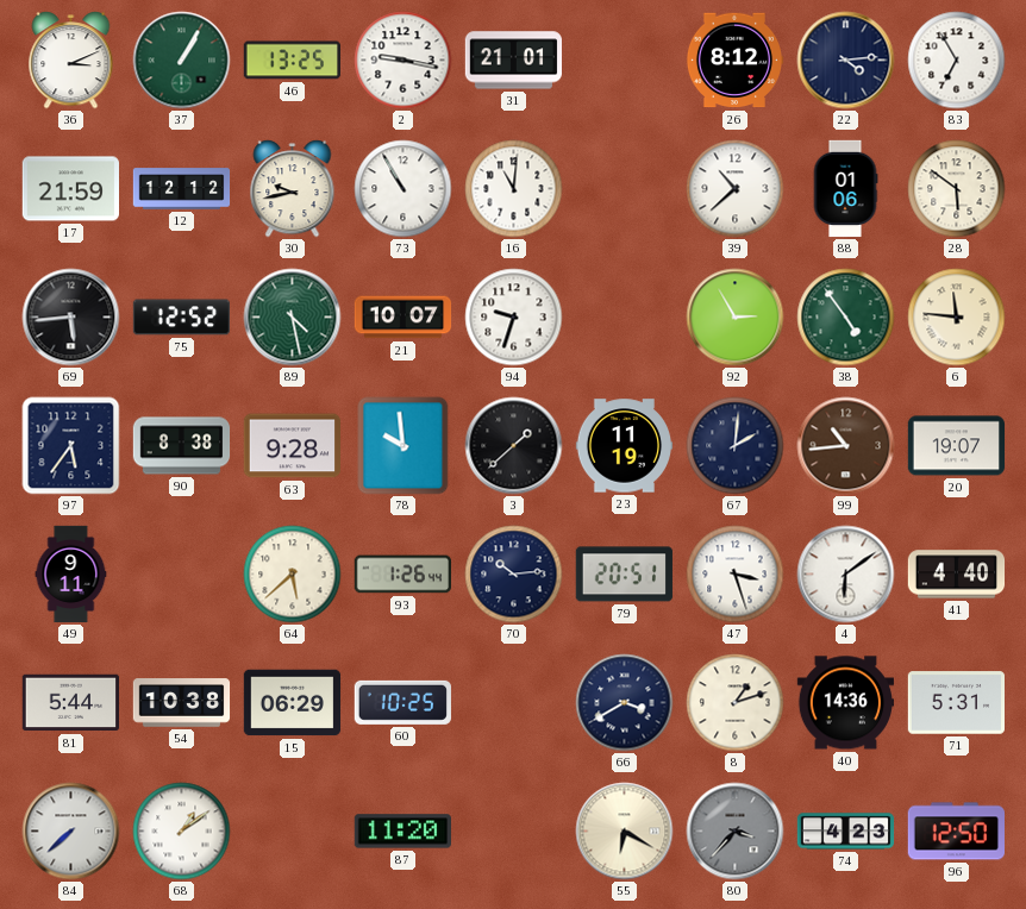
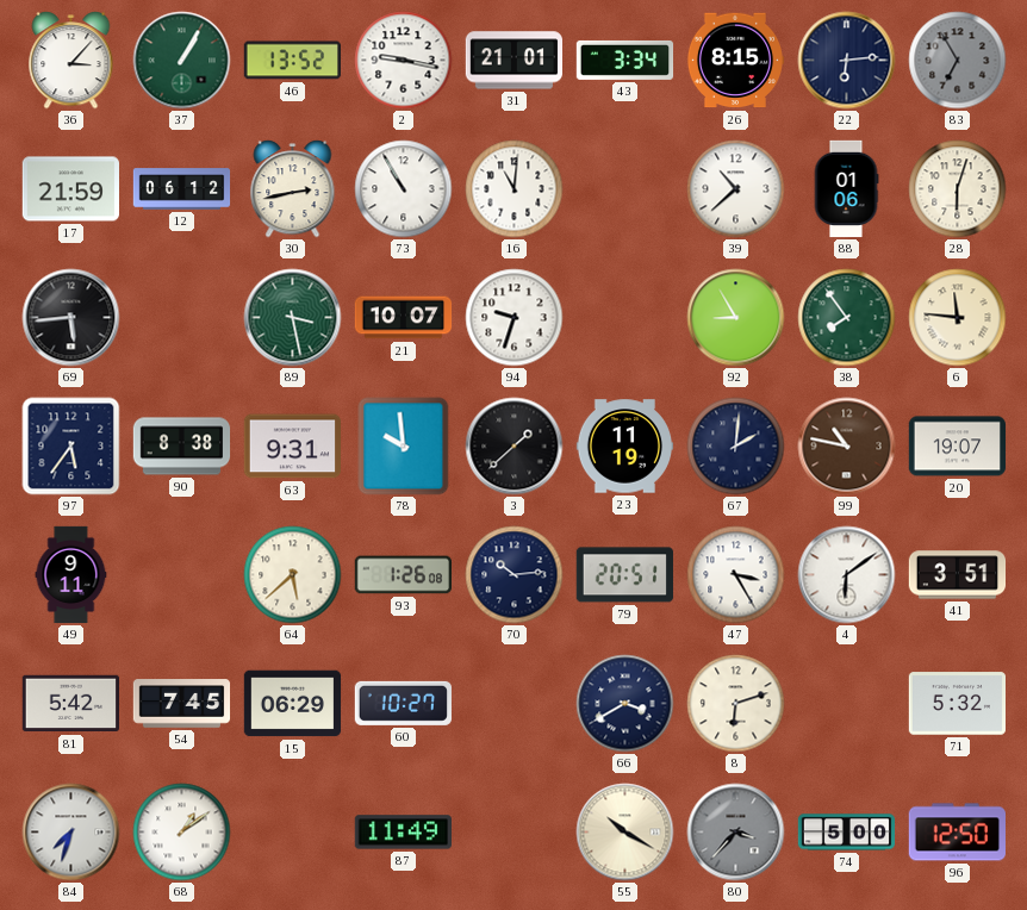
36: 3:11 -> 3:07 (71, 61)
46: 13:25 -> 13:52 (292, 61)
43: none -> 3:34 (625, 60)
26: 8:12 -> 8:15 (735, 61)
22: 4:14 -> 6:14 (847, 61)
83 dial: white -> grey (958, 61)
12: 12:12 -> 06:12 (182, 189)
30: 9:43 -> 2:43 (293, 189)
28: 5:51 -> 6:03 (958, 189)
75: 12:52 -> none (182, 318)
89: 4:28 -> 3:28 (293, 318)
92: 2:55 -> 8:55 (736, 318)
38: 4:54 -> 7:54 (847, 318)
63: 9:28 -> 9:31 (292, 447)
99: 10:44 -> 10:47 (847, 447)
93: 1:26:44 -> 1:26:08 (403, 575)
47: 3:27 -> 3:25 (736, 575)
41: 4:40 -> 3:51 (958, 575)
81: 5:44 -> 5:42 (70, 704)
54: 10:38 -> 7:45 (182, 704)
60: 10:25 -> 10:27 (403, 703)
8: 1:12 -> 6:12 (736, 704)
40: 14:36 -> none (845, 703)
71: 5:31 -> 5:32 (957, 704)
84: 7:38 -> 7:33 (71, 833)
87: 11:20 -> 11:49 (403, 833)
55: 6:20 -> 10:20 (625, 833)
74: 4:23 -> 5:00 (847, 833)
